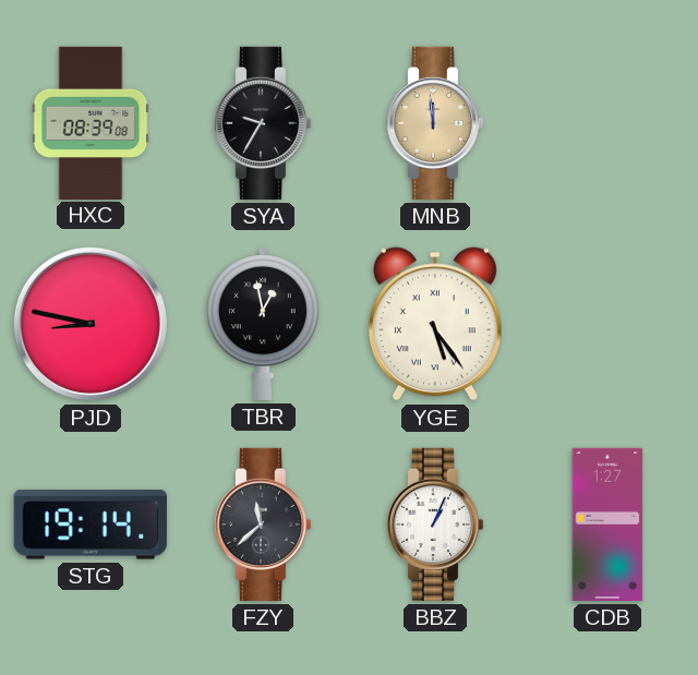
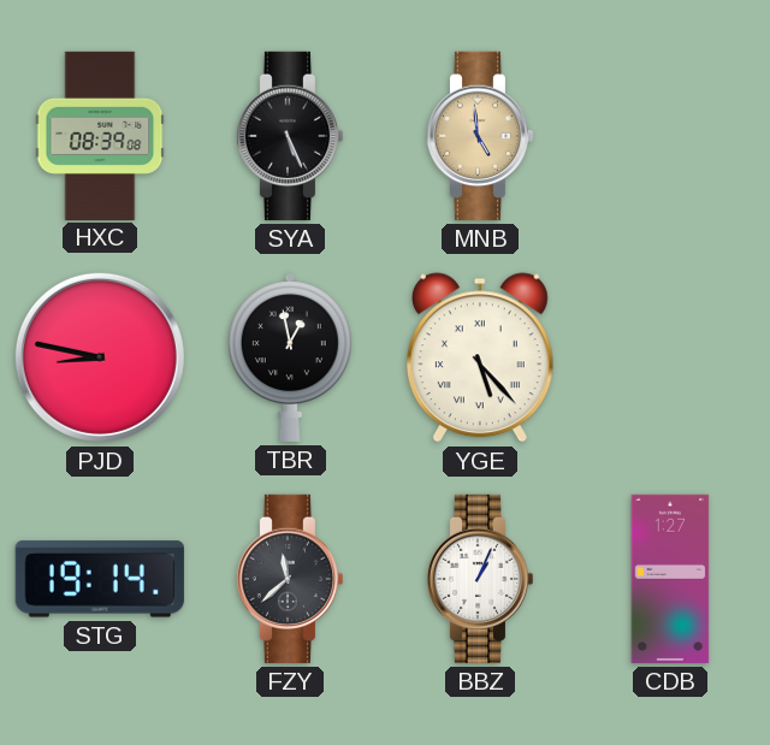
SYA: 9:35 -> 5:26 (289, 136)
MNB: 11:59 -> 4:59 (479, 136)
YGE: 5:24 -> 5:23 (480, 357)
